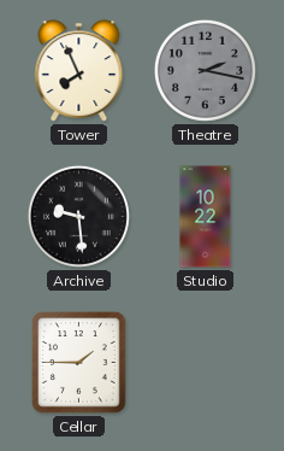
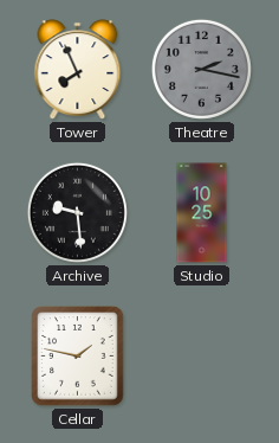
Studio: 10:22 -> 10:25 (202, 213)
Cellar: 1:45 -> 1:47 (78, 357)
